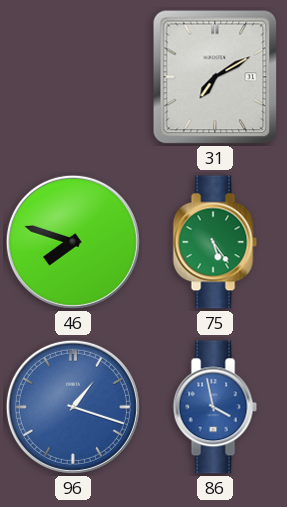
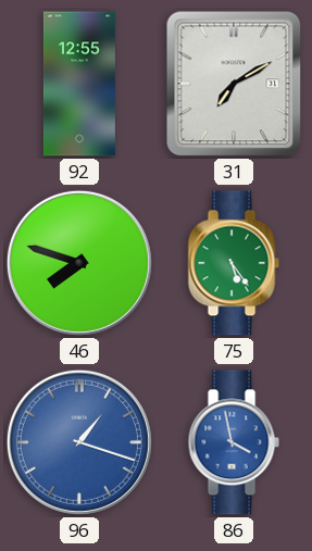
92: none -> 12:55 (79, 84)
